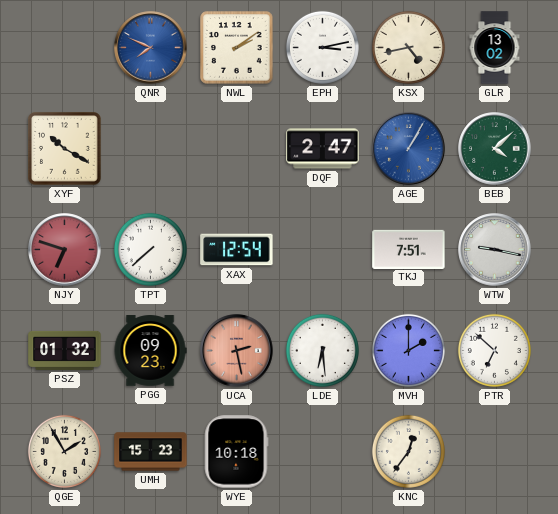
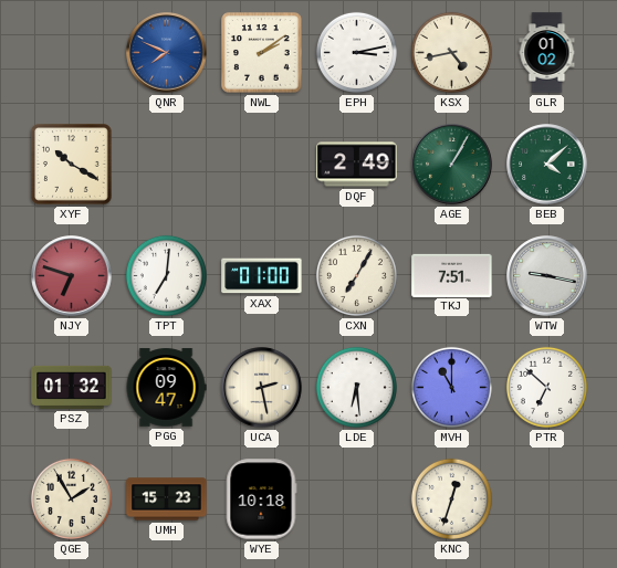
GLR: 13:02 -> 01:02 (547, 53)
DQF: 2:47 -> 2:49 (357, 165)
AGE dial: blue -> green (452, 165)
TPT: 7:38 -> 7:01 (166, 275)
XAX: 12:54 -> 01:00 (262, 276)
CXN: none -> 7:05 (356, 275)
PGG: 09:23 -> 09:47 (166, 388)
UCA dial: salmon -> cream (262, 388)
MVH: 2:00 -> 11:00 (451, 387)
KNC: 12:36 -> 12:33 (451, 498)
